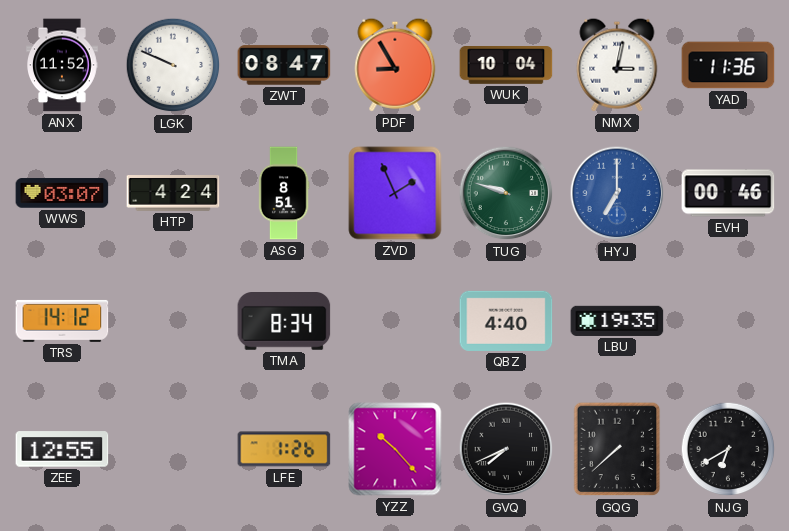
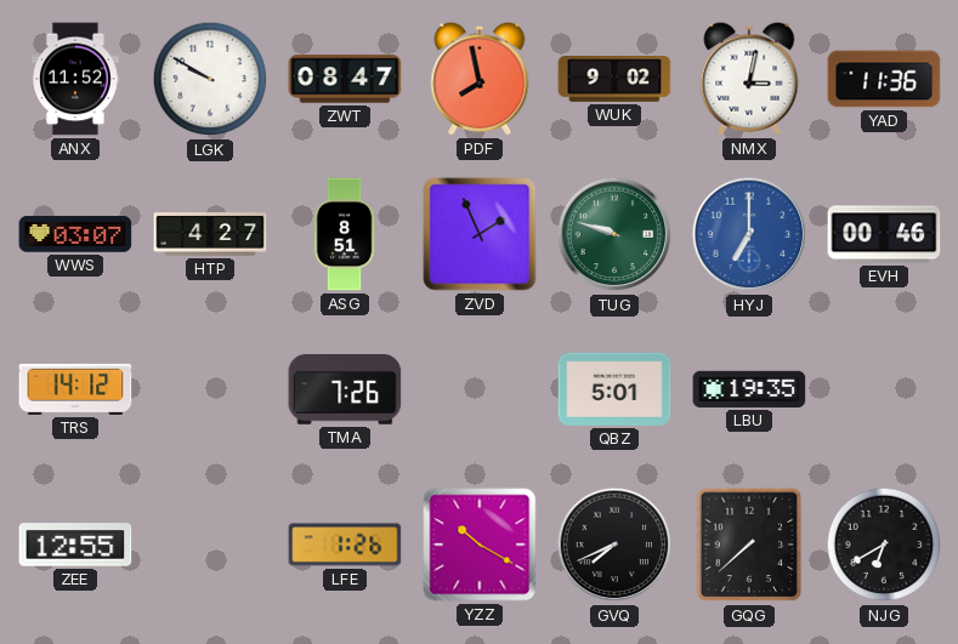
LGK: 9:49 -> 9:50 (210, 79)
PDF: 8:55 -> 7:58 (480, 79)
WUK: 10:04 -> 9:02 (614, 79)
HTP: 4:24 -> 4:27 (210, 234)
TMA: 8:34 -> 7:26 (345, 391)
QBZ: 4:40 -> 5:01 (614, 389)
YZZ: 10:23 -> 10:20 (480, 545)
